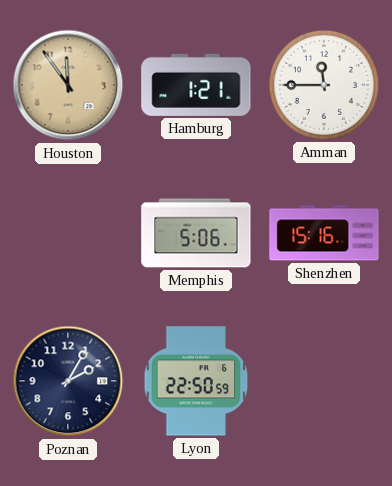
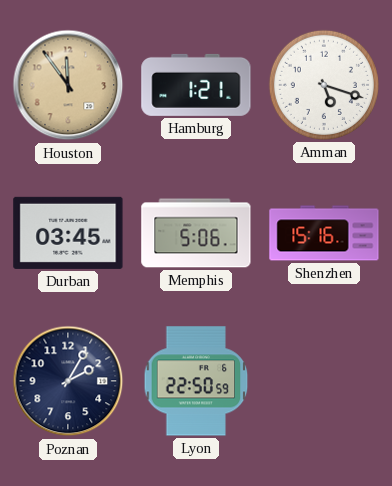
Amman: 11:45 -> 5:18 (324, 85)
Durban: none -> 03:45 (68, 233)
